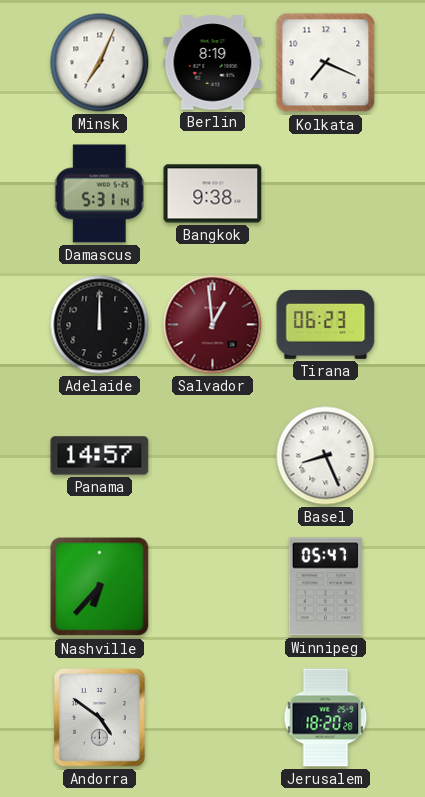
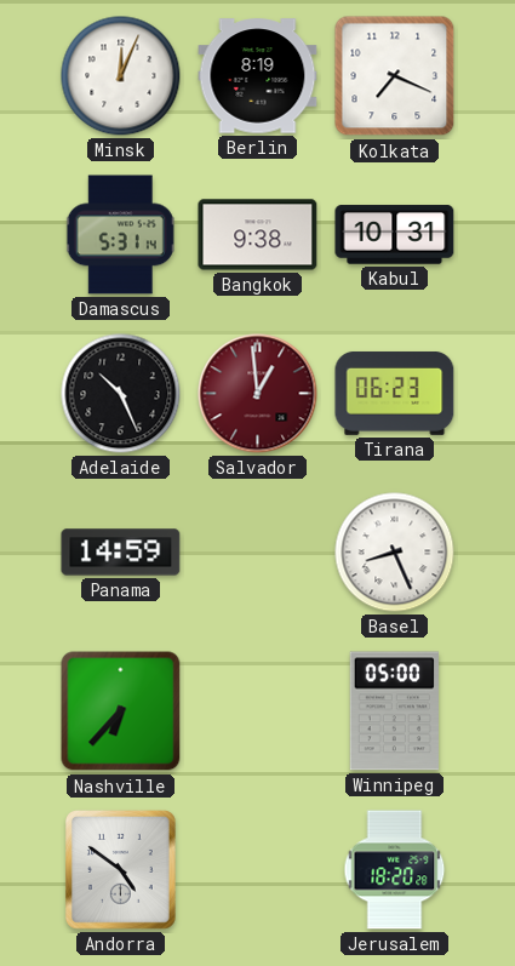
Minsk: 7:04 -> 12:04 (121, 76)
Kabul: none -> 10:31 (395, 235)
Adelaide: 12:00 -> 10:26 (121, 394)
Panama: 14:57 -> 14:59 (121, 553)
Winnipeg: 05:47 -> 05:00 (394, 711)
